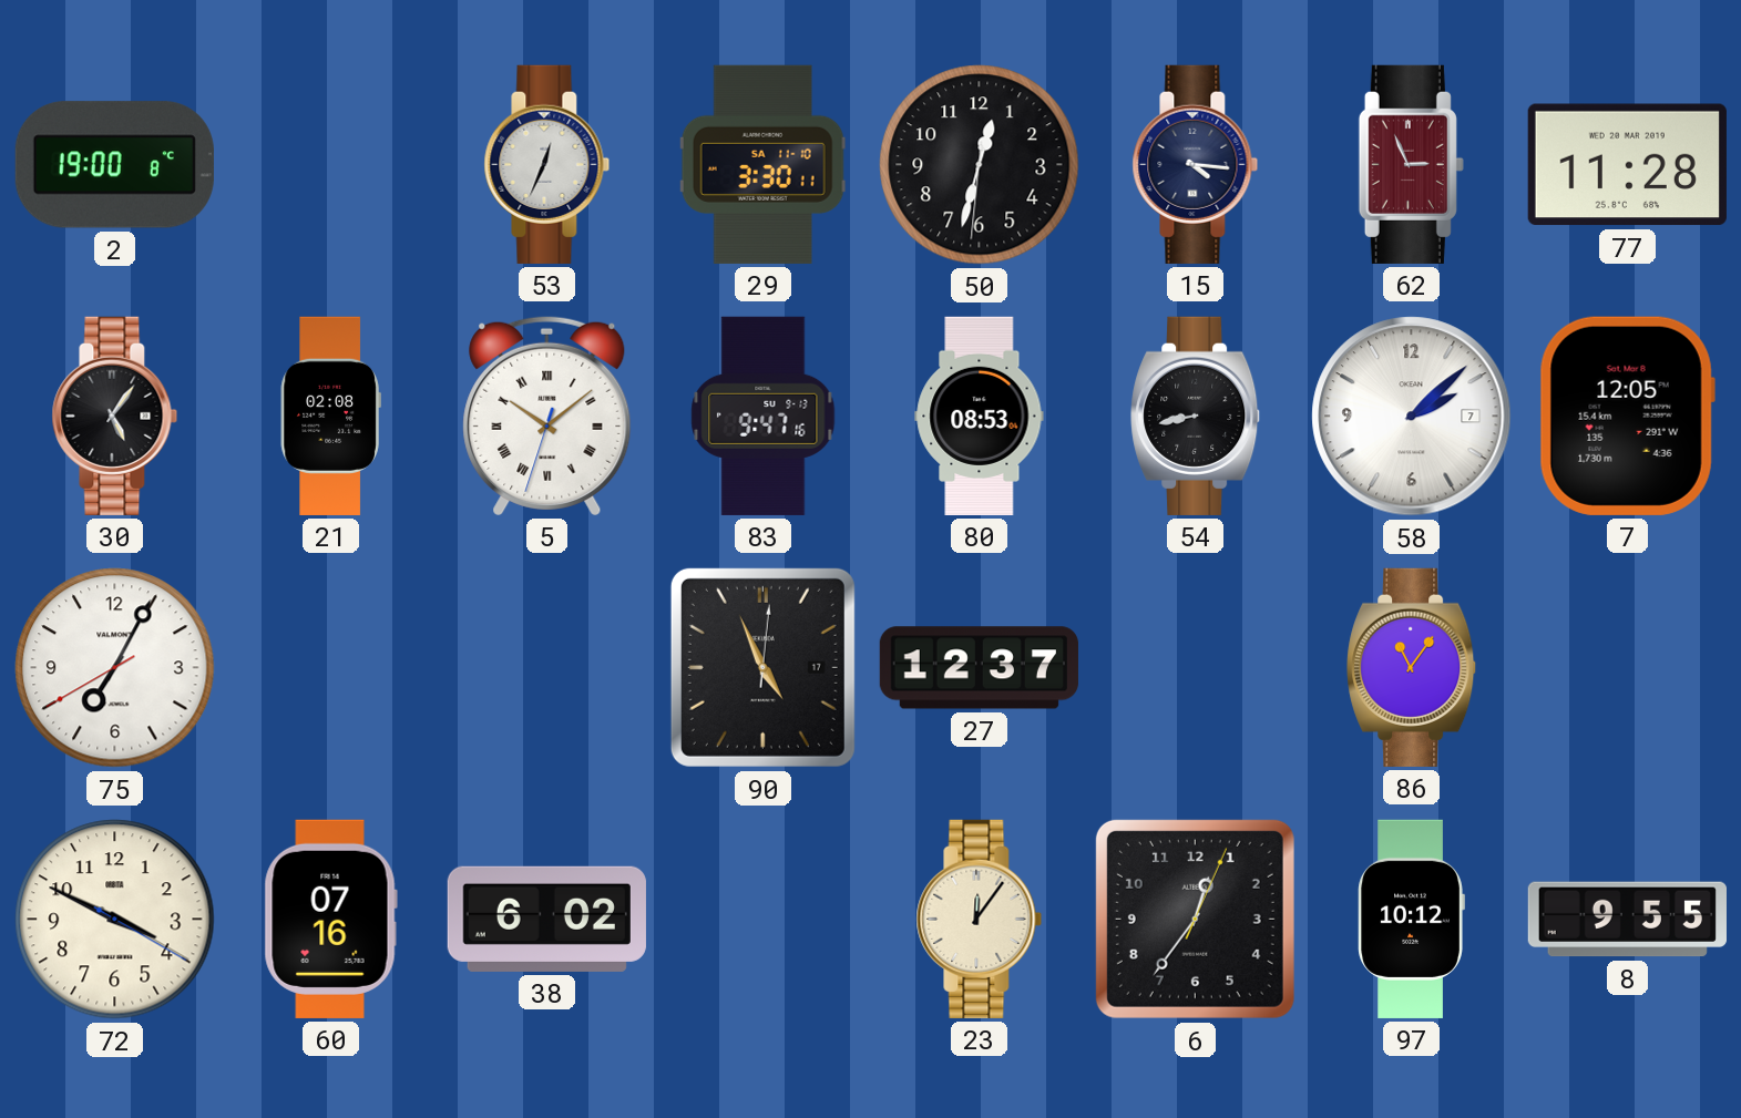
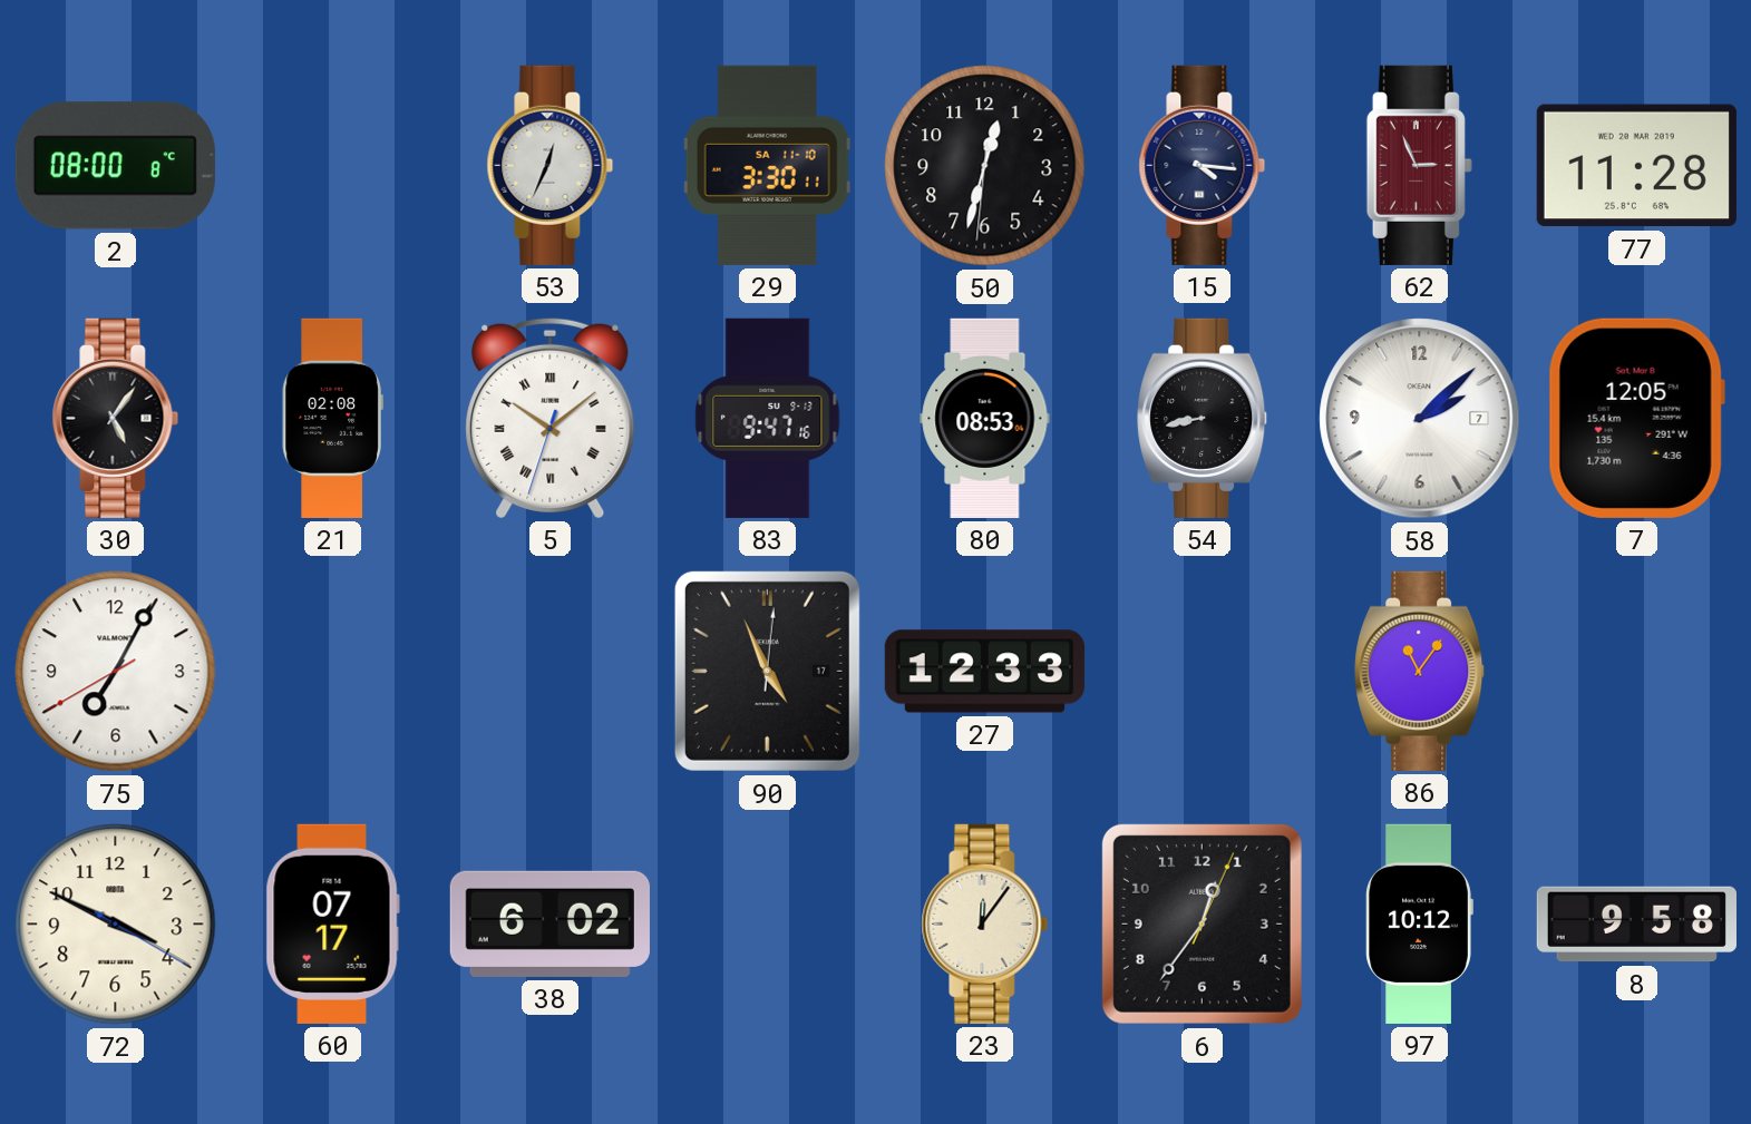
2: 19:00 -> 08:00 (115, 166)
27: 12:37 -> 12:33 (984, 672)
60: 07:16 -> 07:17 (332, 923)
8: 9:55 -> 9:58 (1636, 925)
